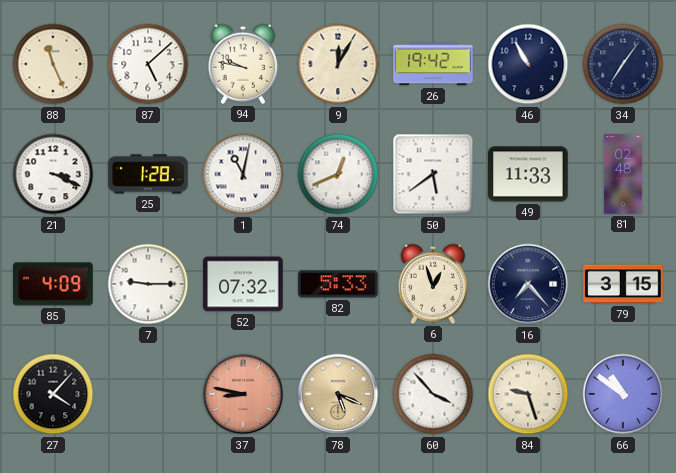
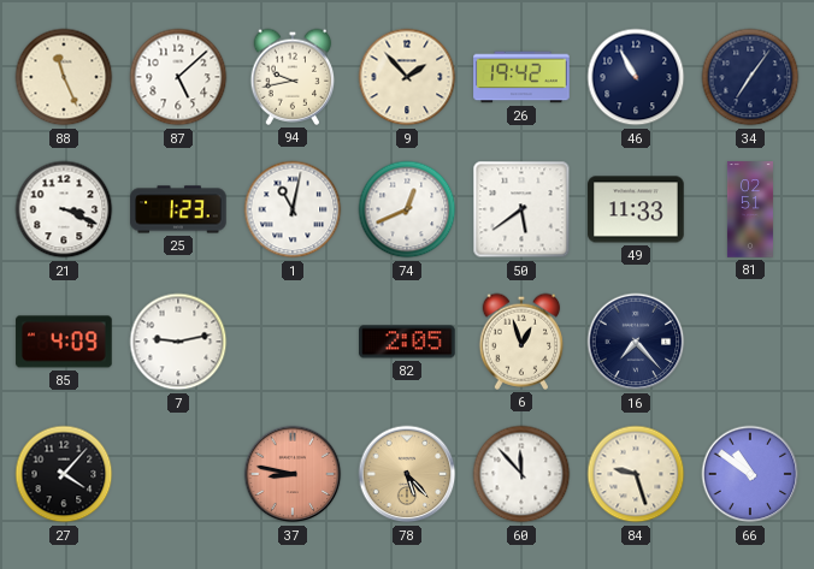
94: 9:47 -> 9:43 (293, 77)
9: 12:05 -> 1:53 (407, 77)
25: 1:28 -> 1:23 (178, 209)
81: 02:48 -> 02:51 (750, 209)
7: 9:15 -> 9:13 (178, 342)
52: 07:32 -> none (243, 284)
82: 5:33 -> 2:05 (407, 342)
79: 3:15 -> none (623, 284)
78: 5:19 -> 5:23 (407, 474)
60: 3:53 -> 11:53 (521, 474)
